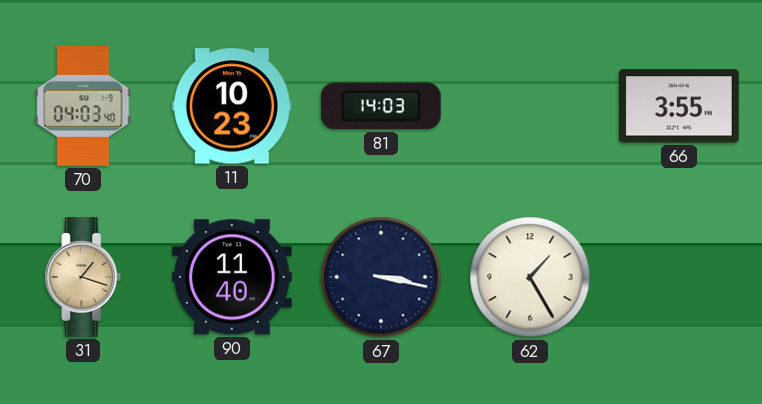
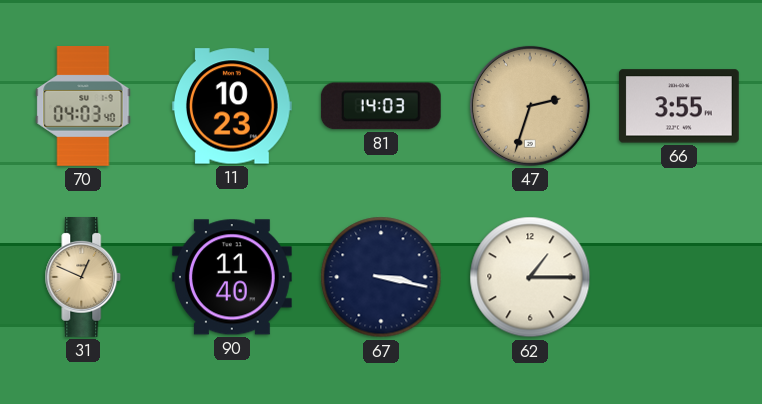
47: none -> 2:33 (530, 106)
31: 1:18 -> 12:49 (83, 278)
62: 1:25 -> 1:15 (530, 277)
